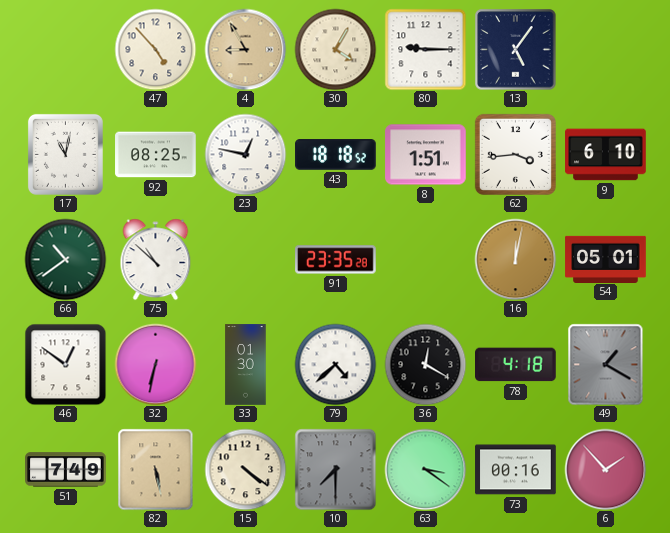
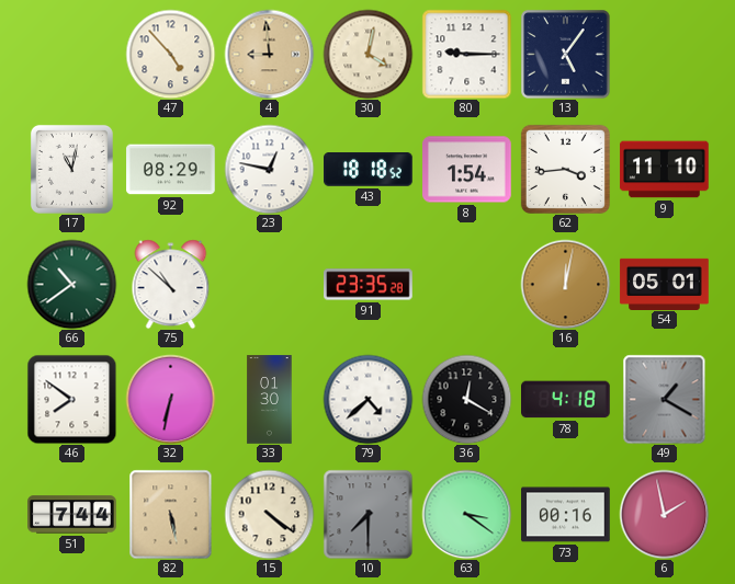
4: 8:55 -> 8:59 (269, 54)
30: 4:05 -> 4:02 (367, 54)
92: 08:25 -> 08:29 (171, 170)
8: 1:51 -> 1:54 (467, 170)
9: 6:10 -> 11:10 (665, 170)
46: 12:51 -> 7:51 (71, 399)
51: 7:49 -> 7:44 (72, 515)
6: 1:53 -> 1:58 (664, 514)
